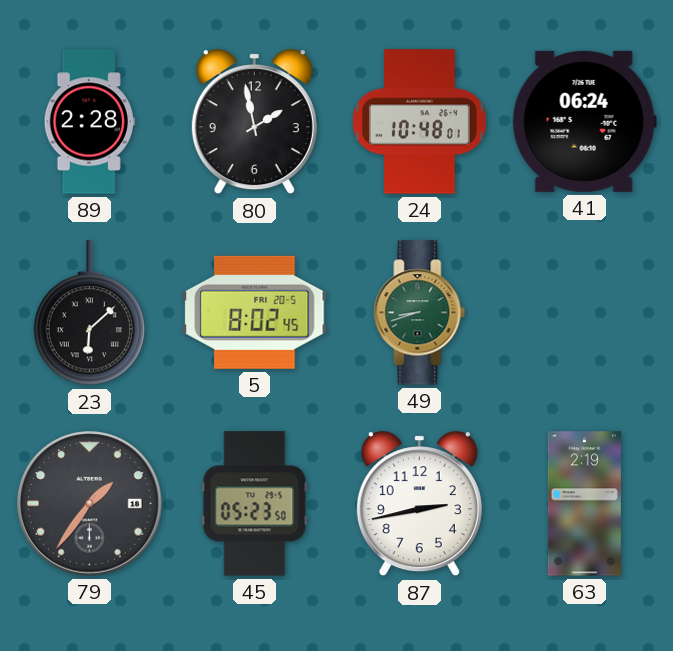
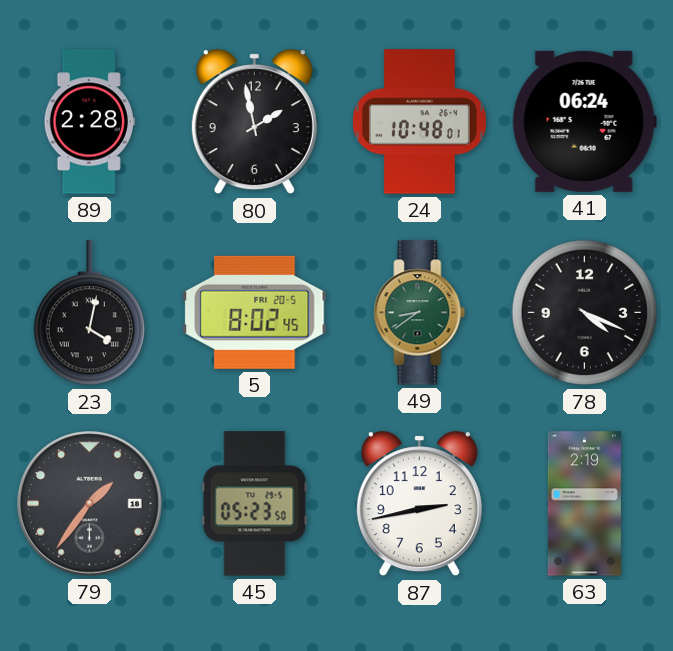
23: 6:08 -> 4:02 (89, 313)
49: 8:42 -> 8:39 (420, 313)
78: none -> 4:19 (585, 313)
